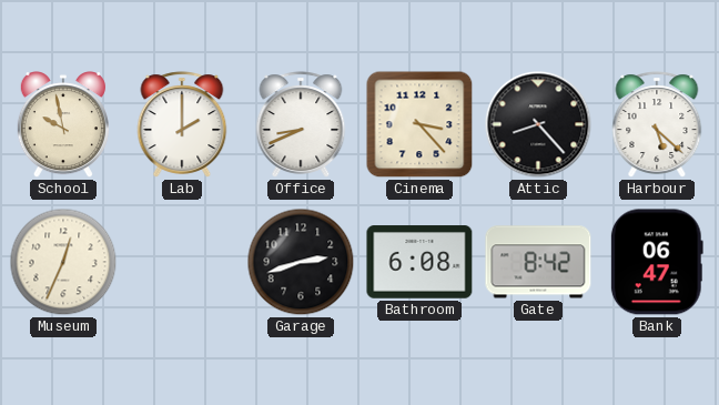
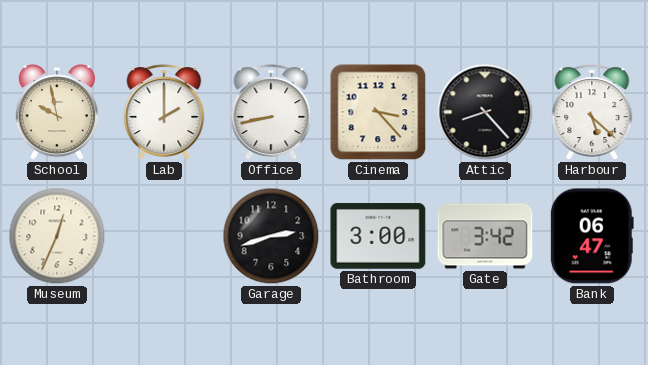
Office: 8:41 -> 8:43 (271, 112)
Bathroom: 6:08 -> 3:00 (378, 236)
Gate: 8:42 -> 3:42 (485, 236)
